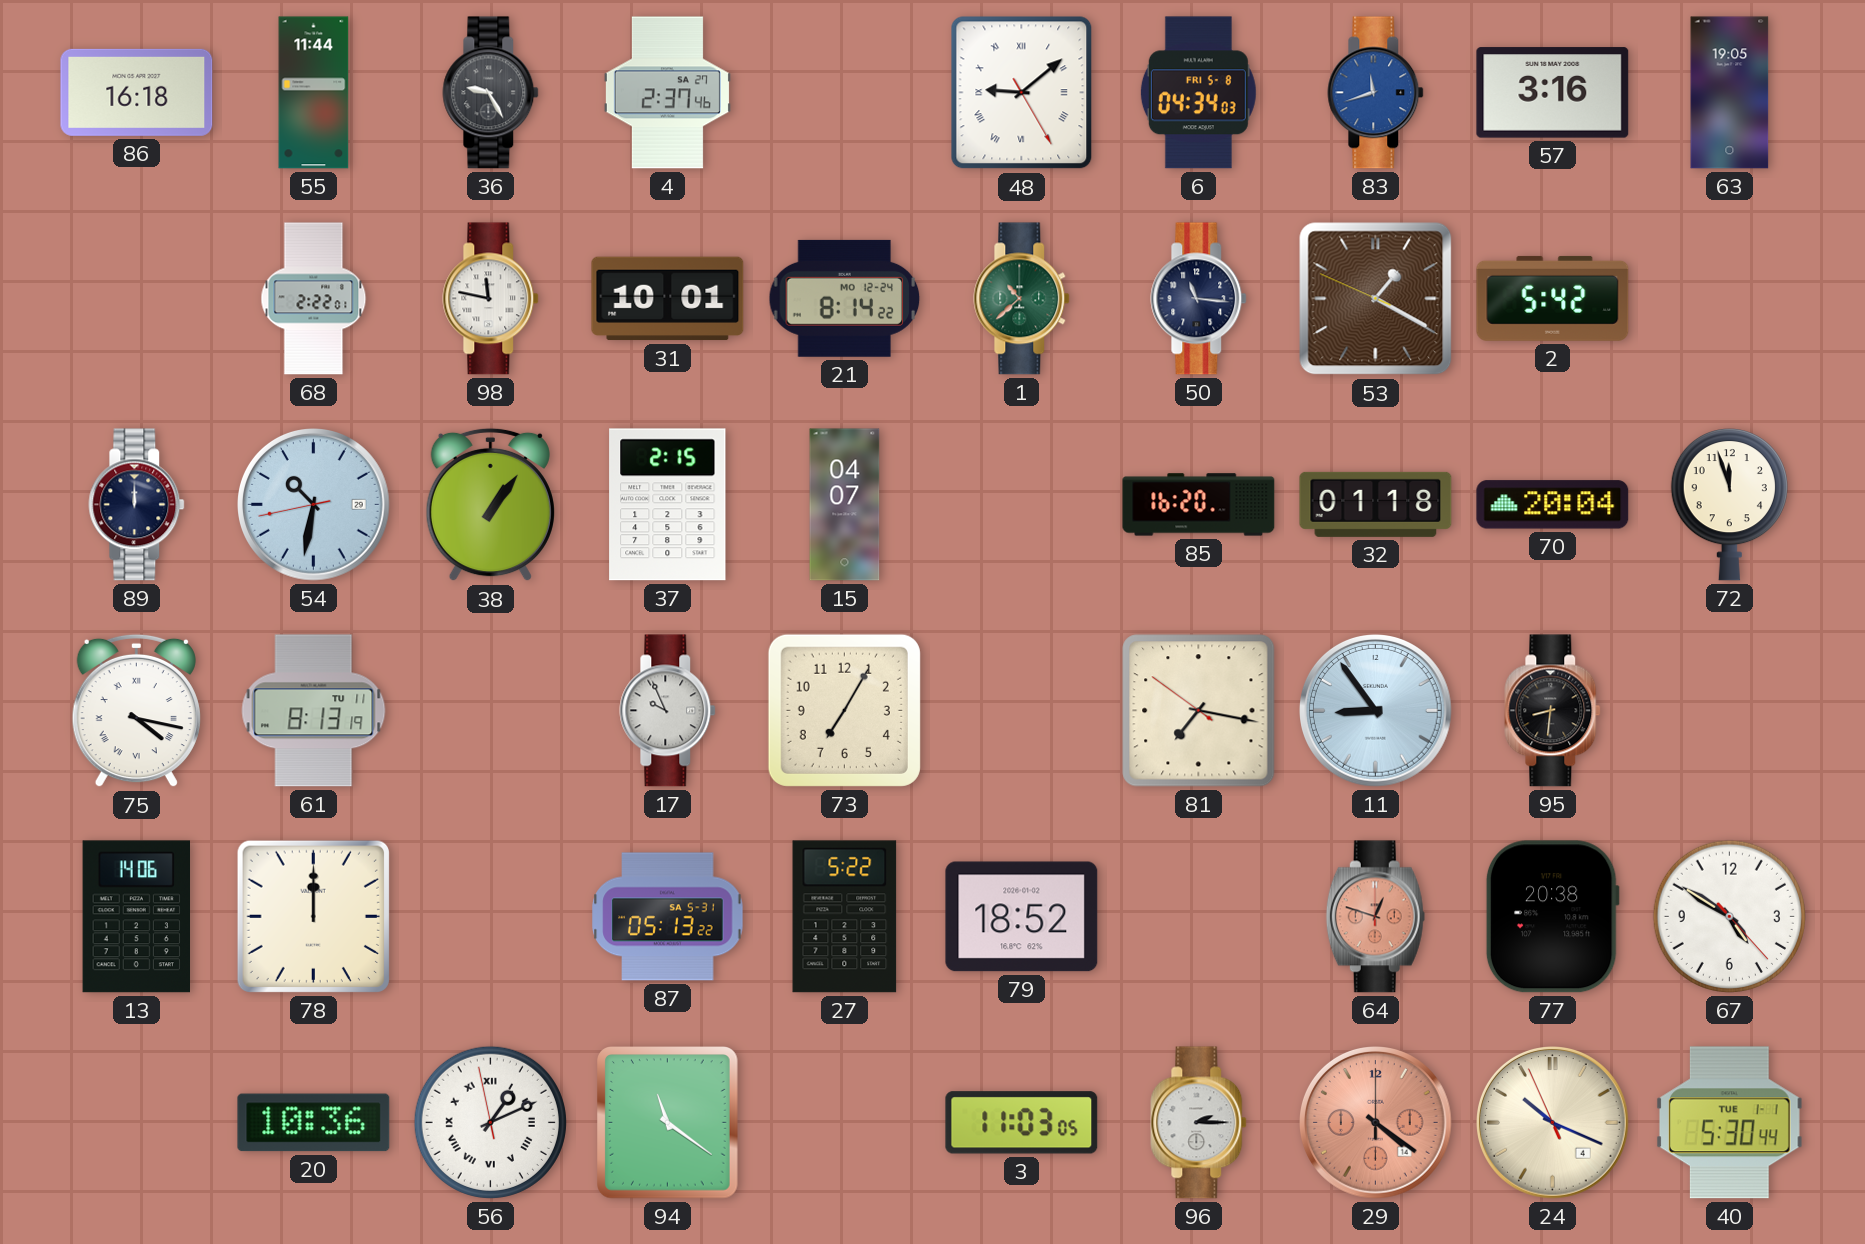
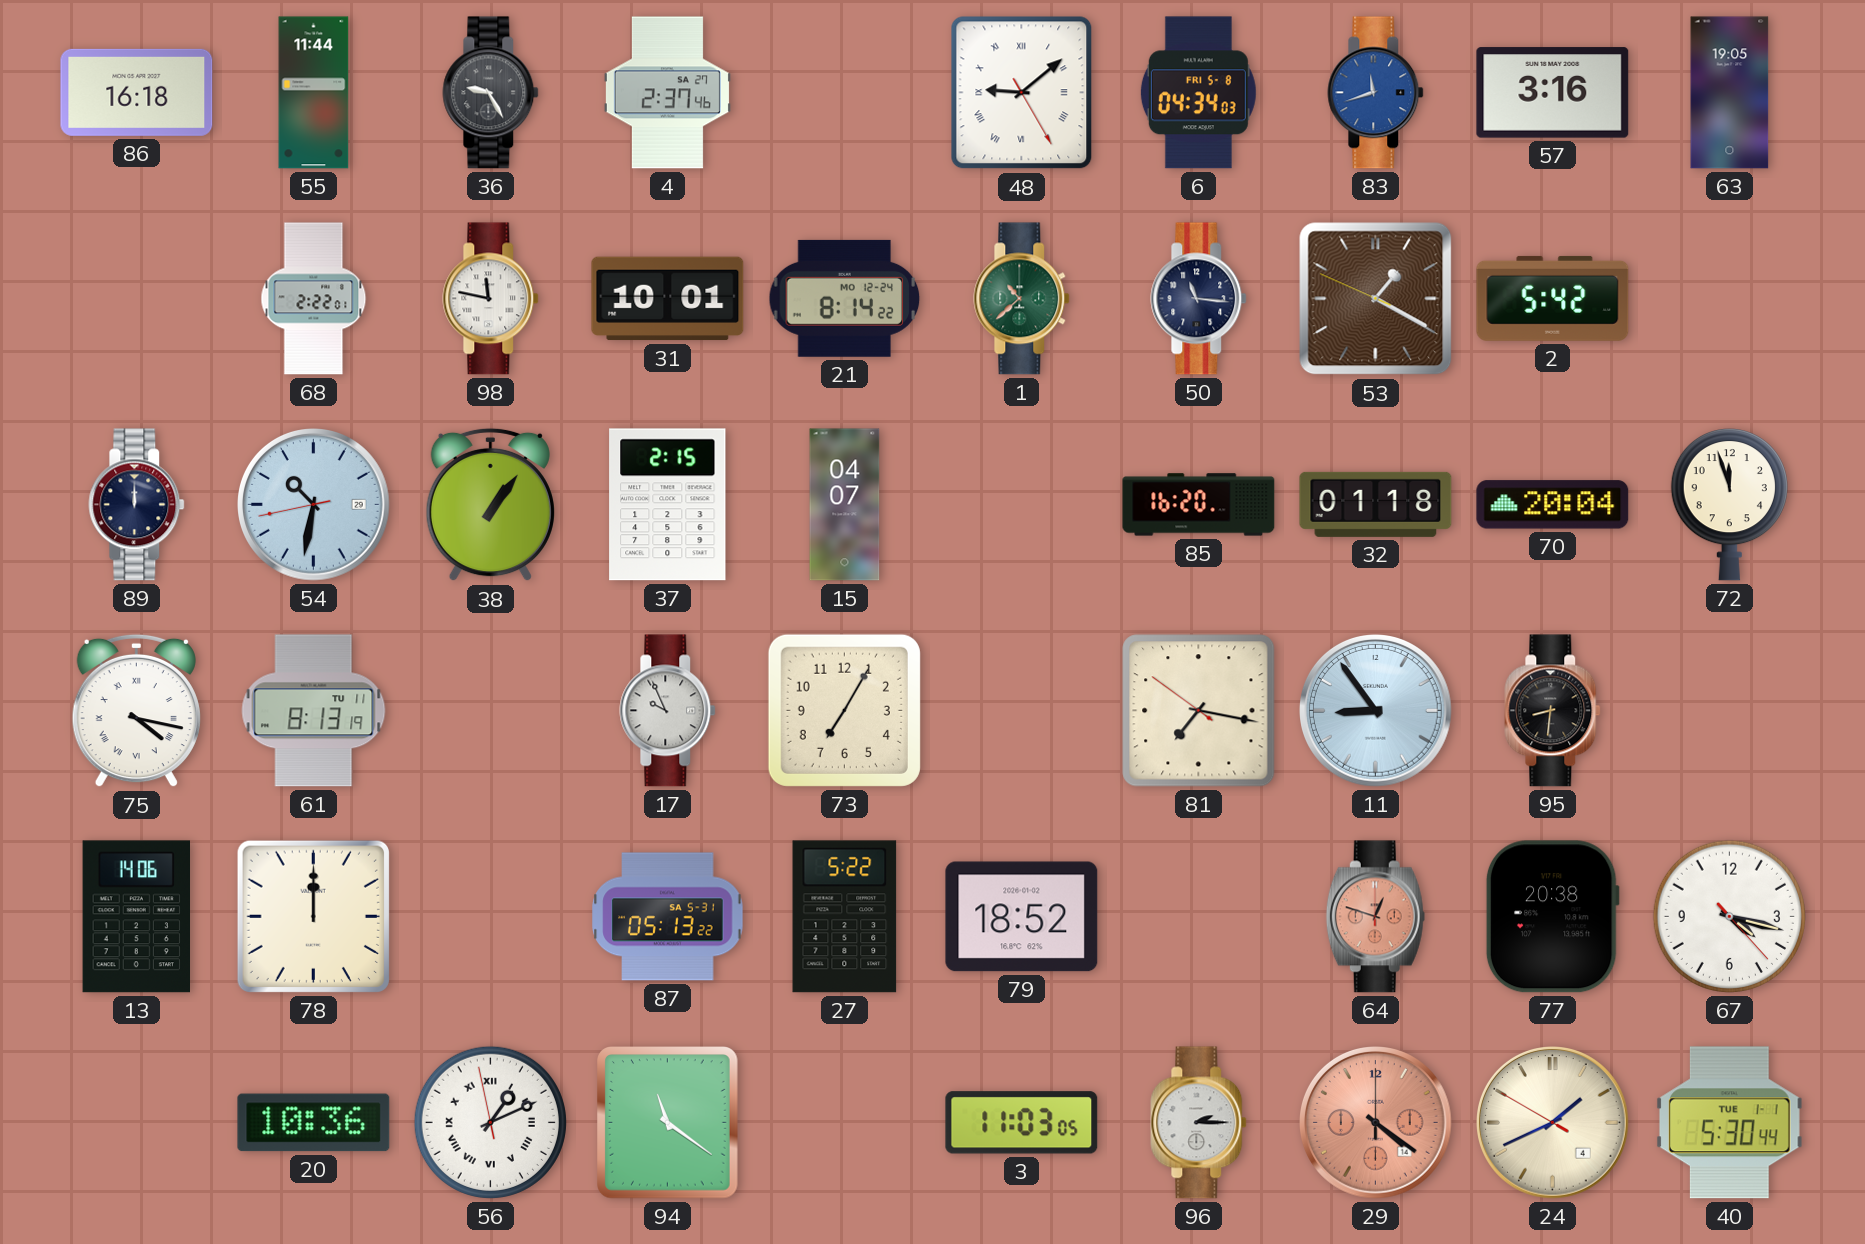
67: 4:50 -> 4:17 (1729, 916)
24: 10:18 -> 1:40 (1553, 1123)
